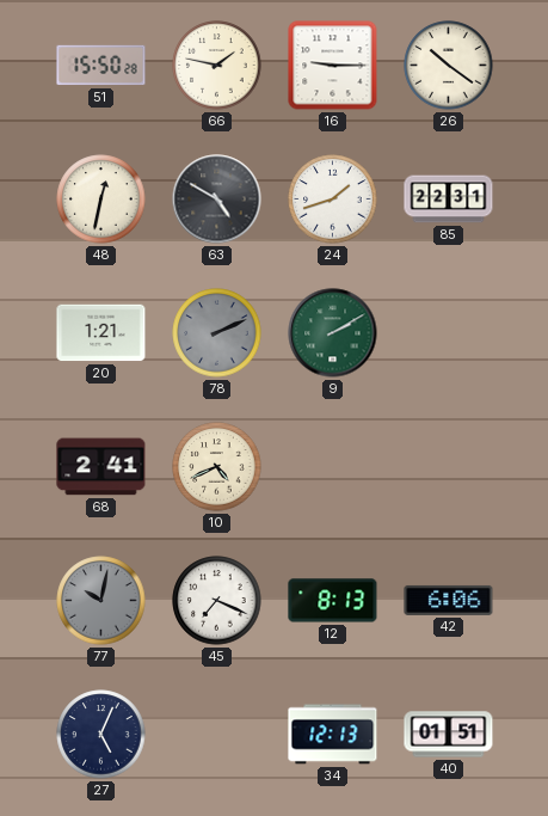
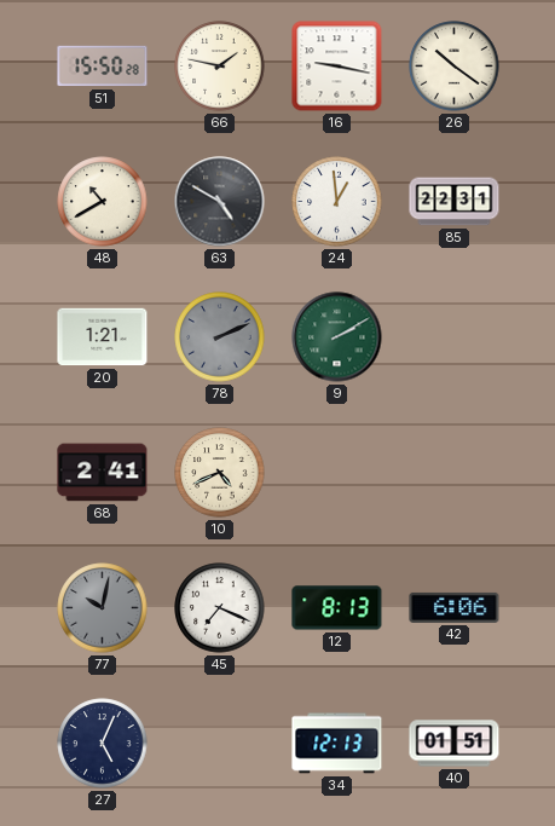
16: 9:15 -> 9:17 (337, 67)
48: 12:32 -> 10:40 (103, 202)
24: 1:42 -> 12:59 (337, 202)
